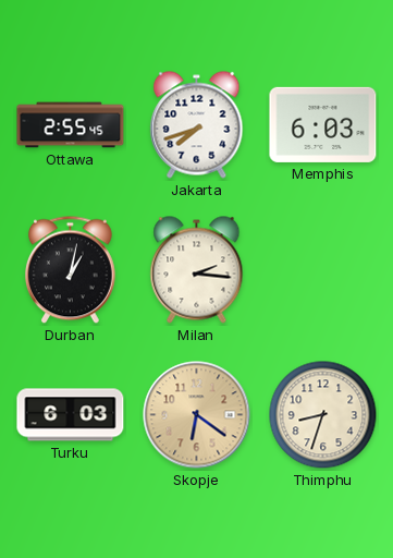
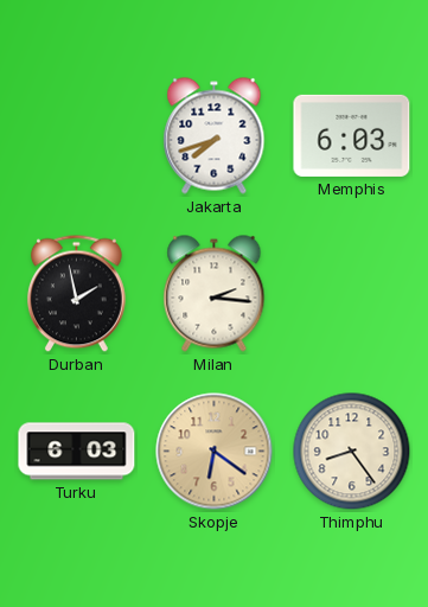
Ottawa: 2:55 -> none (71, 125)
Durban: 1:02 -> 1:58 (76, 294)
Thimphu: 8:33 -> 8:24 (352, 452)
